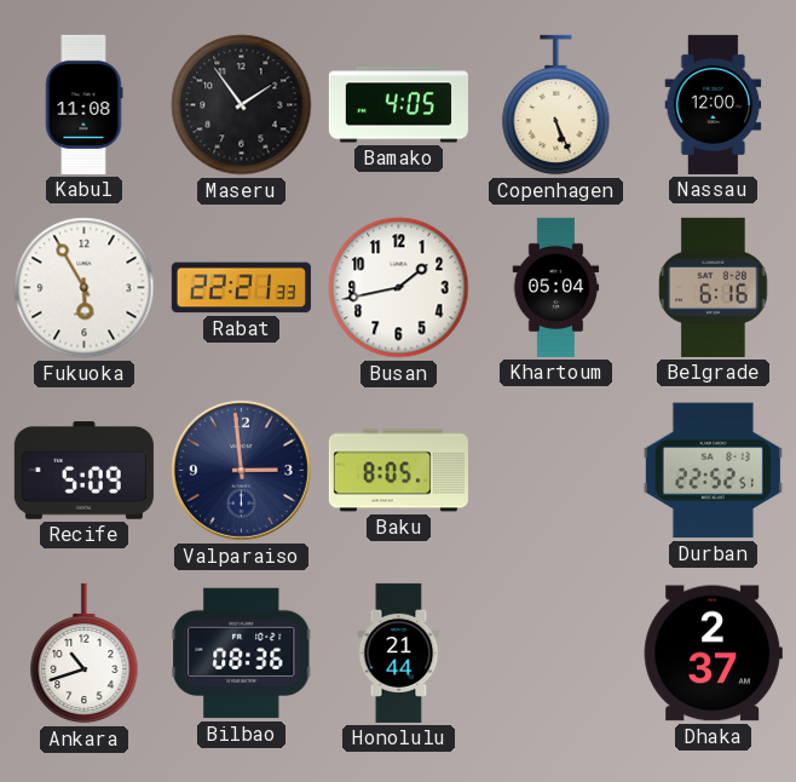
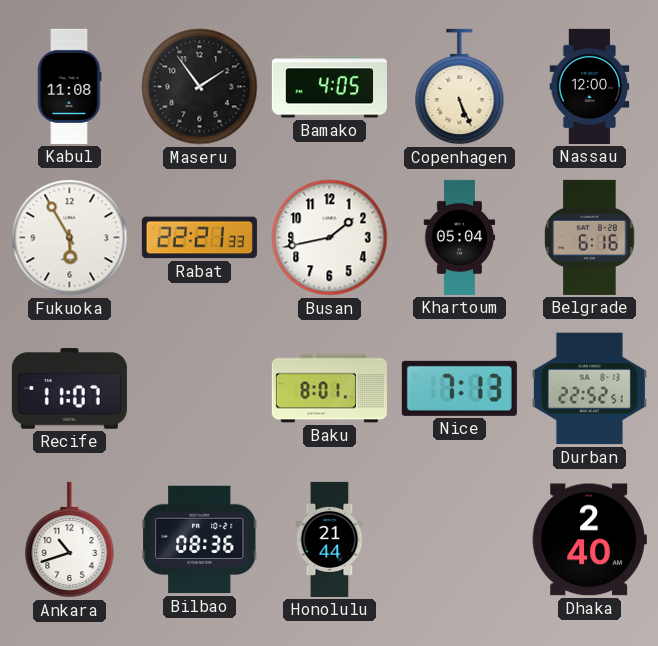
Recife: 5:09 -> 11:07 (69, 389)
Valparaiso: 2:59 -> none (241, 470)
Baku: 8:05 -> 8:01 (329, 389)
Nice: none -> 7:13 (459, 388)
Dhaka: 2:37 -> 2:40 (589, 540)
